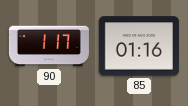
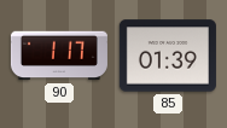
85: 01:16 -> 01:39 (168, 56)
